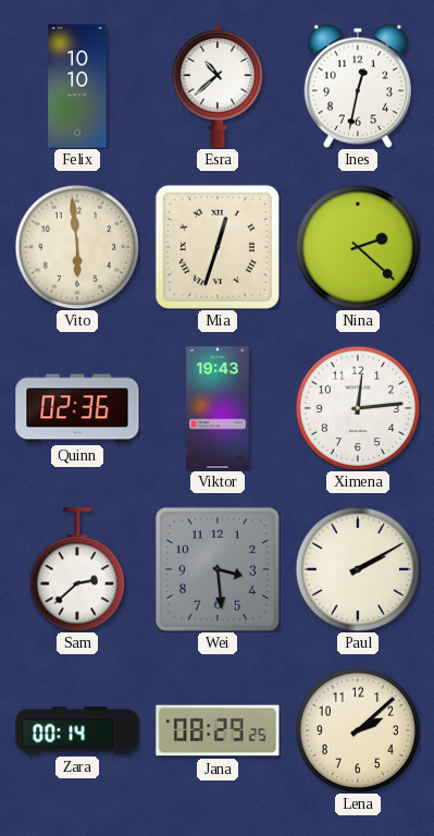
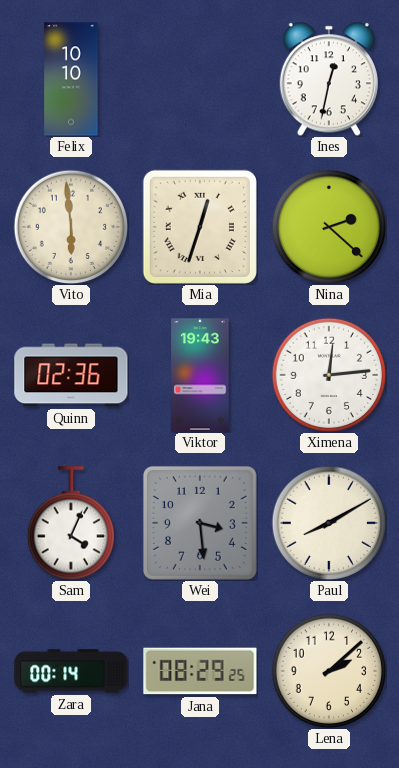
Esra: 10:38 -> none (218, 86)
Sam: 2:38 -> 4:04 (70, 523)
Paul: 2:10 -> 8:10 (329, 523)
